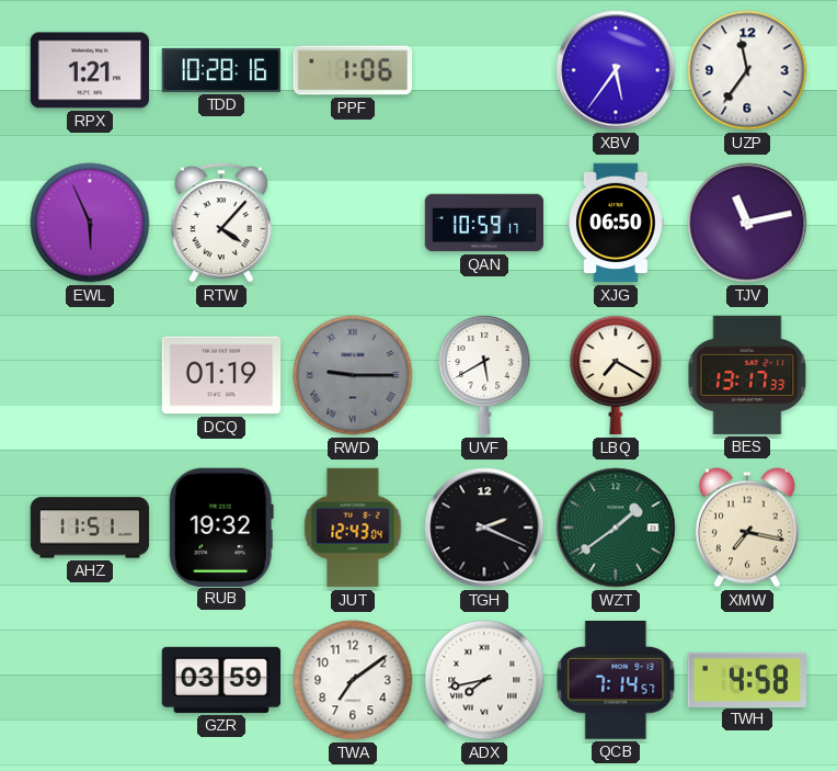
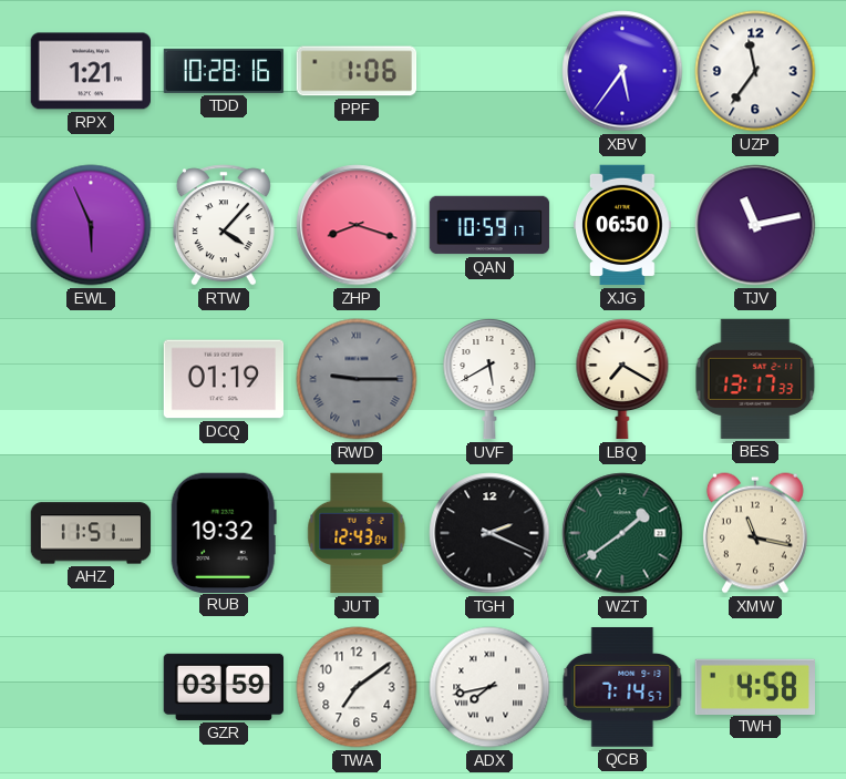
ZHP: none -> 8:18 (357, 225)
XMW: 7:17 -> 11:17 (755, 533)
